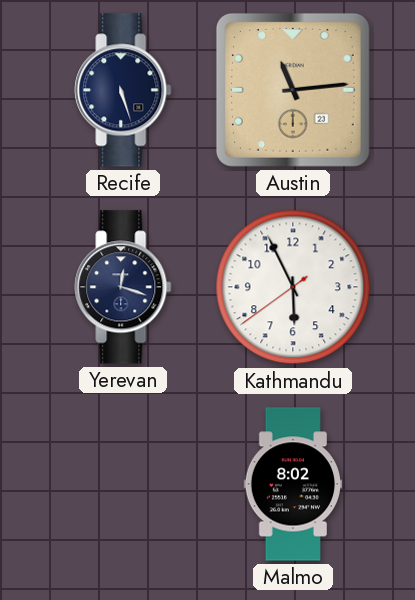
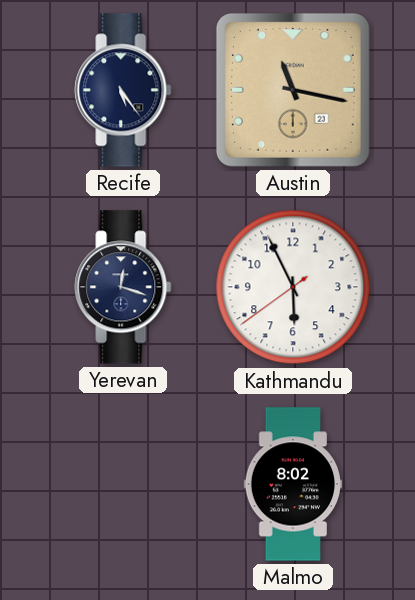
Recife: 5:27 -> 5:24 (123, 90)
Austin: 11:14 -> 11:17 (293, 90)
